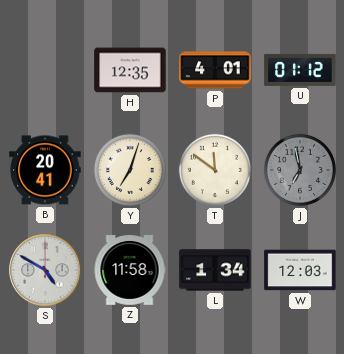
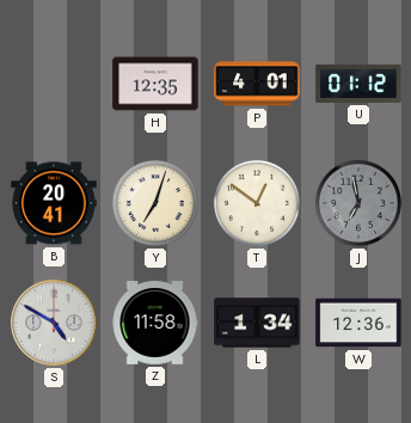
T: 11:51 -> 12:51 (257, 203)
W: 12:03 -> 12:36 (358, 323)
